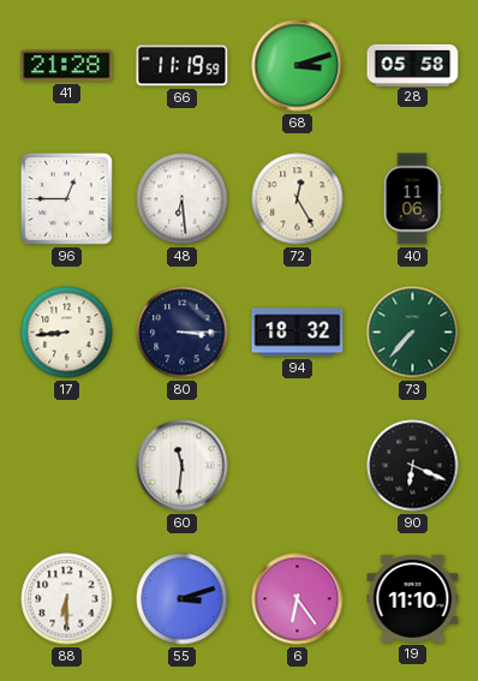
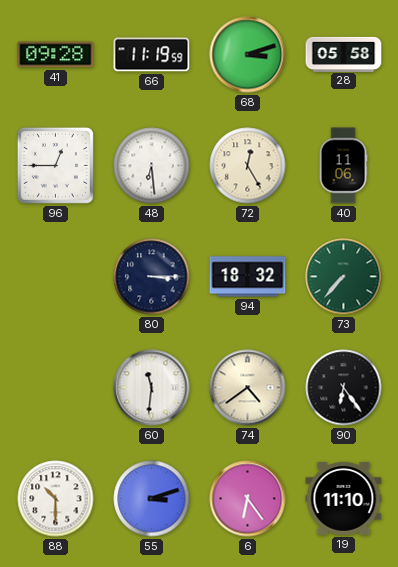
41: 21:28 -> 09:28 (56, 55)
17: 8:44 -> none (67, 333)
74: none -> 4:39 (248, 388)
90: 6:19 -> 6:24 (344, 388)
88: 6:30 -> 10:30 (56, 499)
